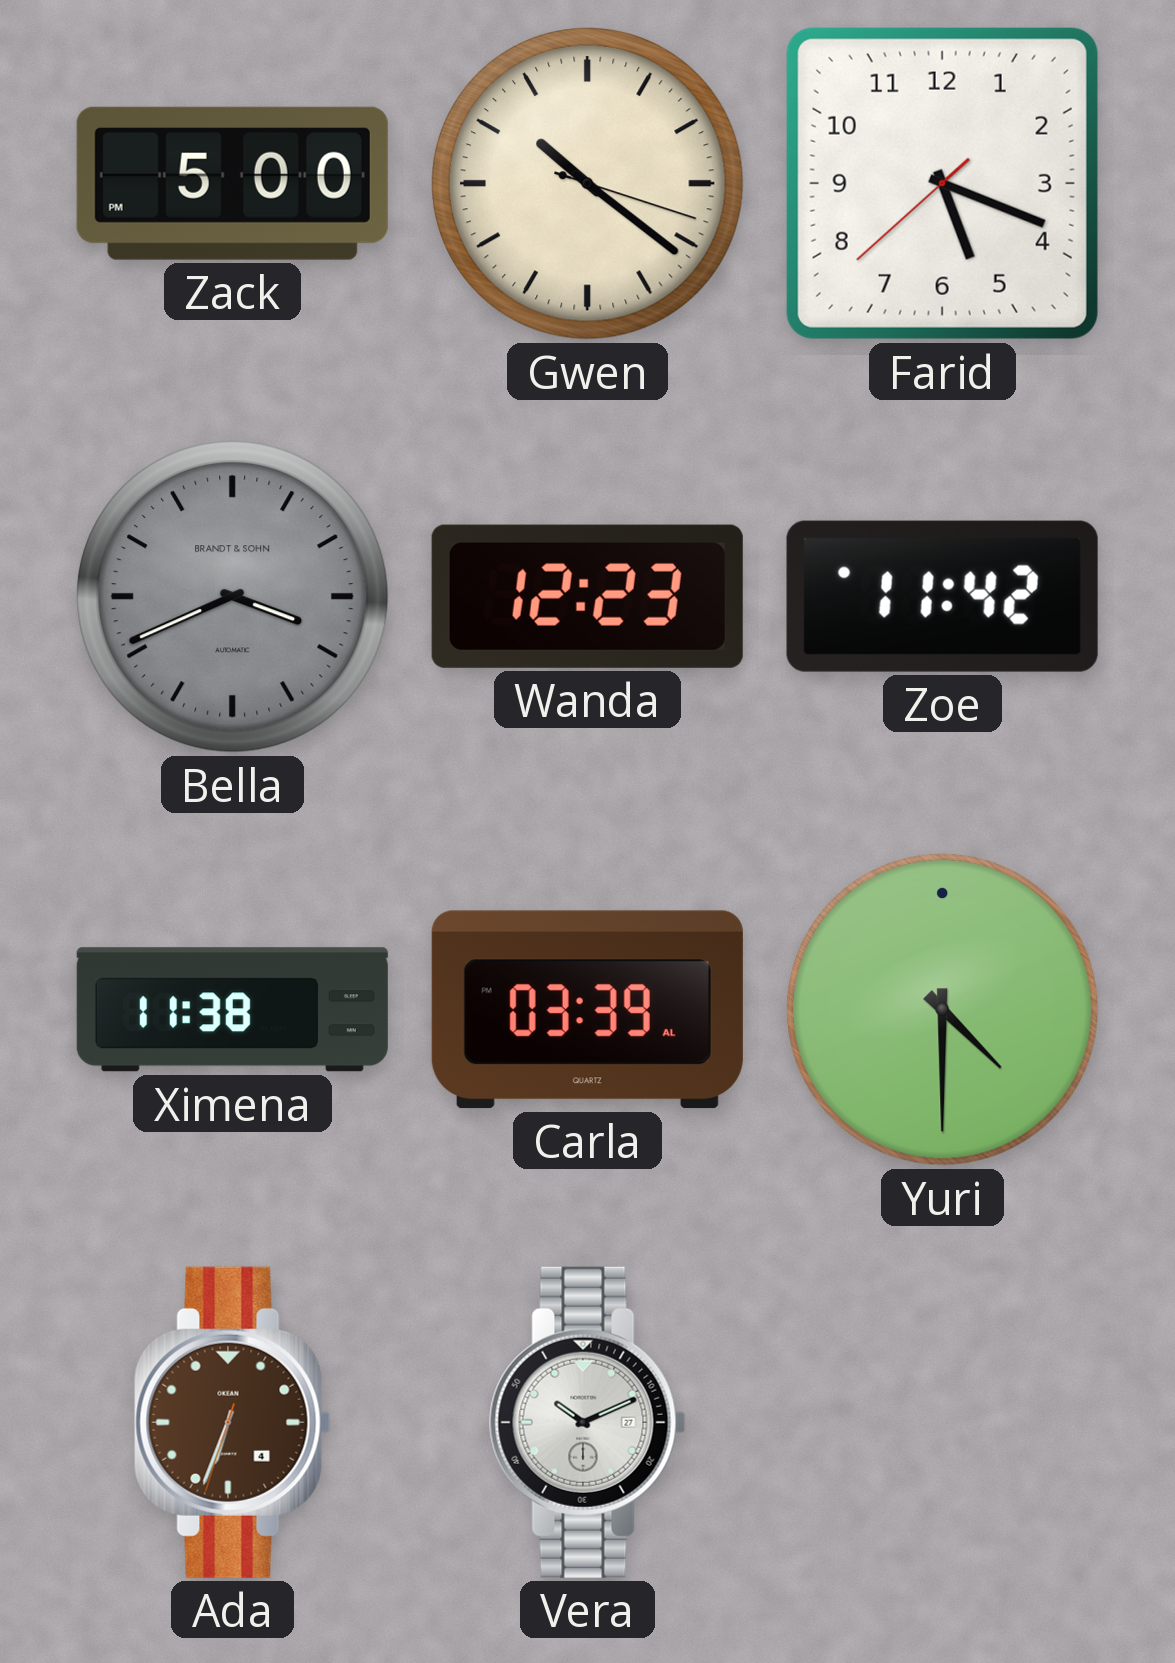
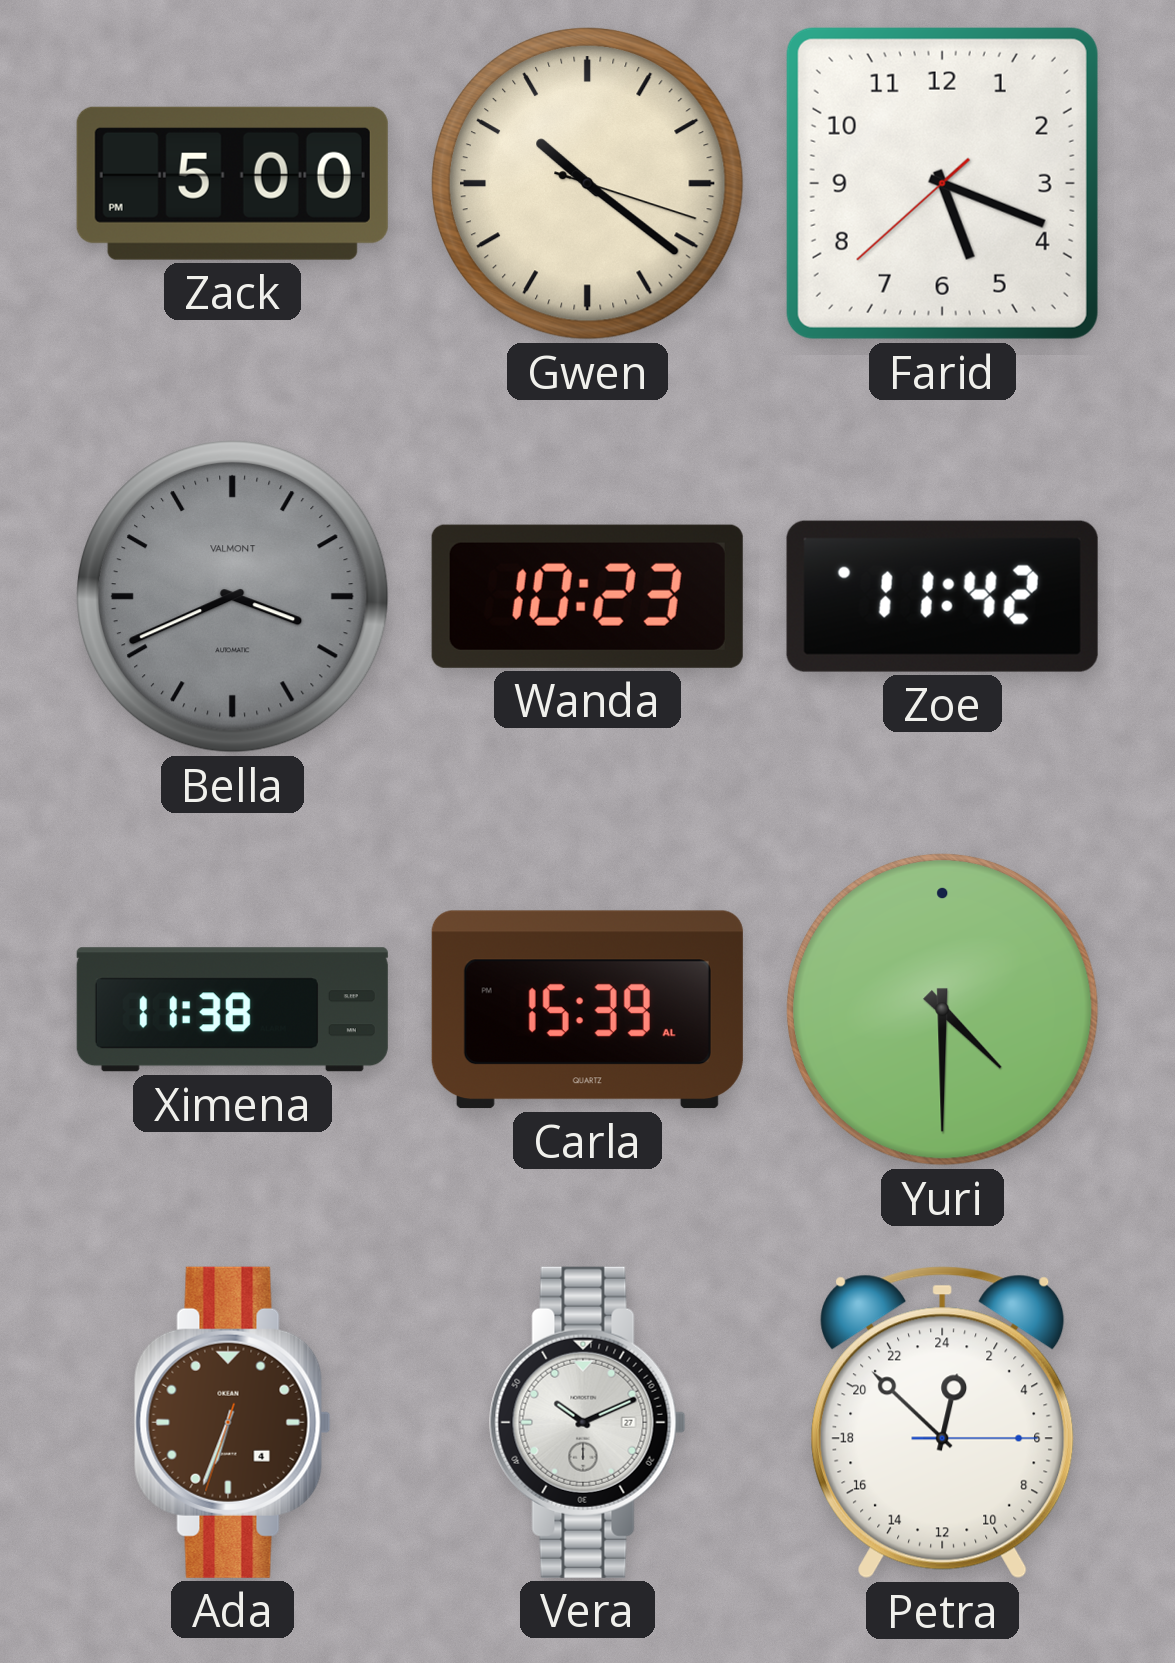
Bella brand: BRANDT & SOHN -> VALMONT (232, 596)
Wanda: 12:23 -> 10:23 (587, 596)
Carla: 03:39 -> 15:39 (587, 1010)
Petra: none -> 0:52 (943, 1423)
